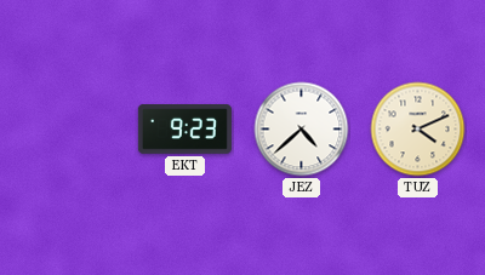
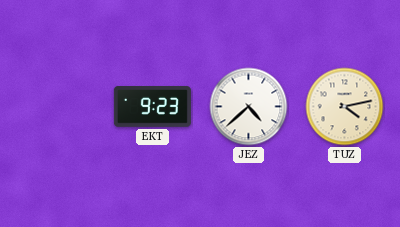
TUZ: 4:11 -> 4:13 (345, 107)
